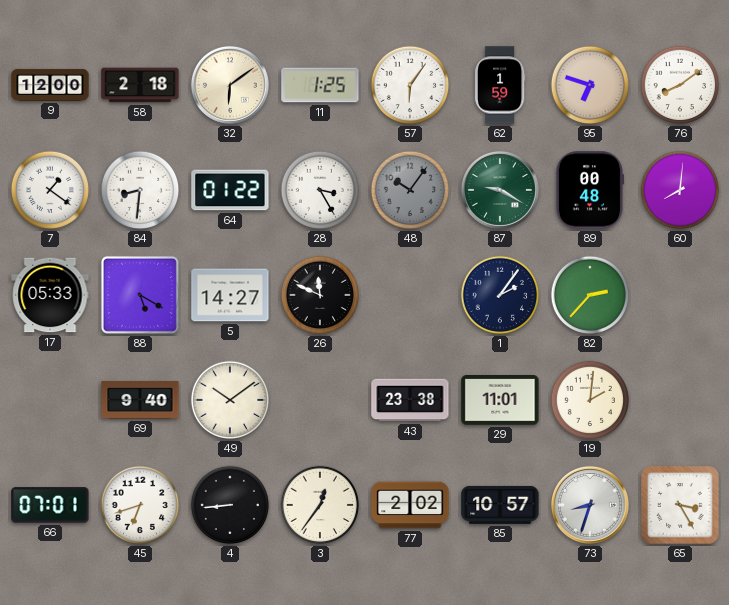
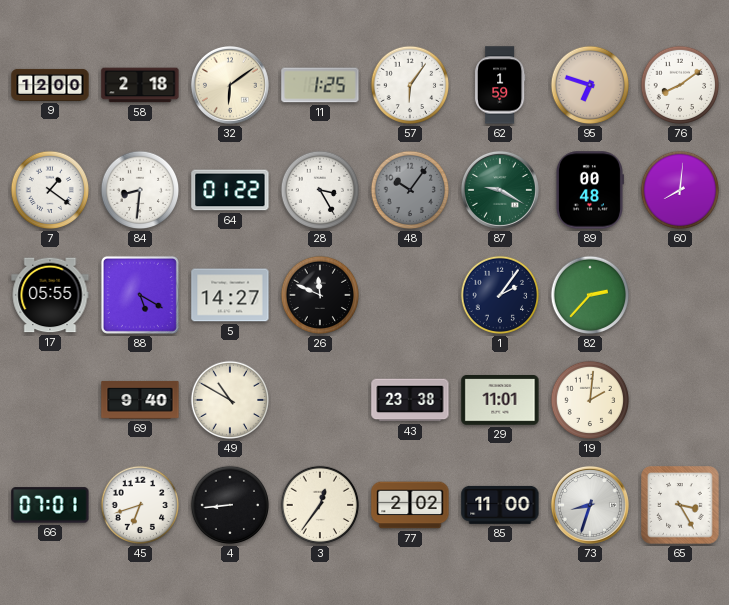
17: 05:33 -> 05:55 (50, 295)
49: 10:09 -> 10:50 (230, 400)
85: 10:57 -> 11:00 (500, 505)
